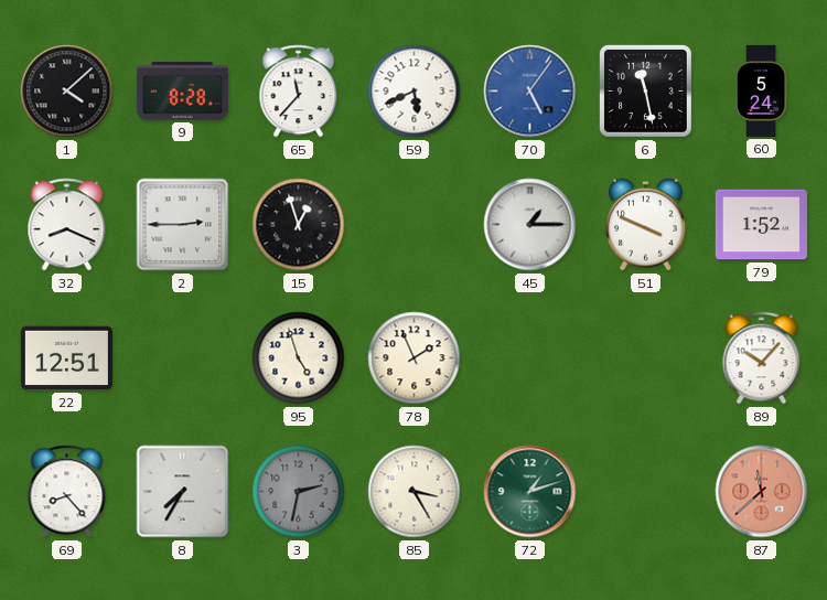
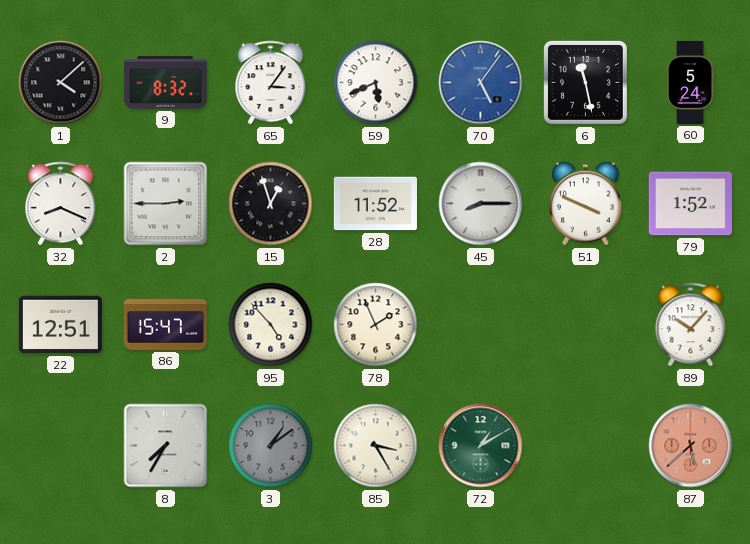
9: 8:28 -> 8:32 (165, 83)
65: 11:37 -> 3:06 (271, 83)
28: none -> 11:52 (375, 204)
45: 1:15 -> 8:15 (481, 204)
86: none -> 15:47 (165, 325)
95: 4:57 -> 4:53 (271, 325)
69: 8:23 -> none (67, 492)
3: 2:32 -> 1:09 (271, 446)
72: 1:12 -> 1:10 (481, 446)
87: 11:38 -> 5:38 (691, 446)
